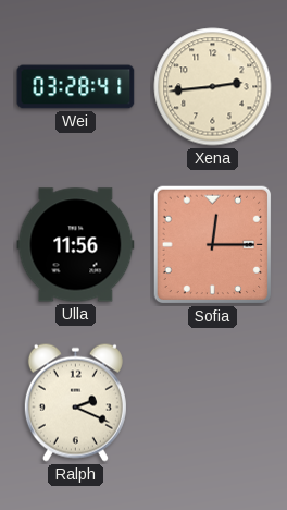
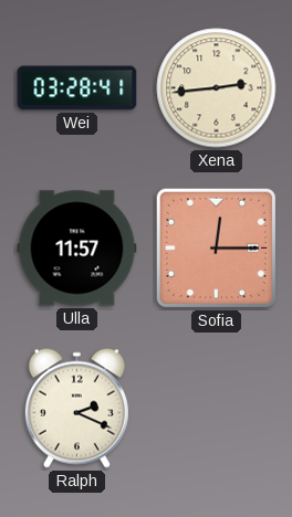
Ulla: 11:56 -> 11:57 (77, 249)
